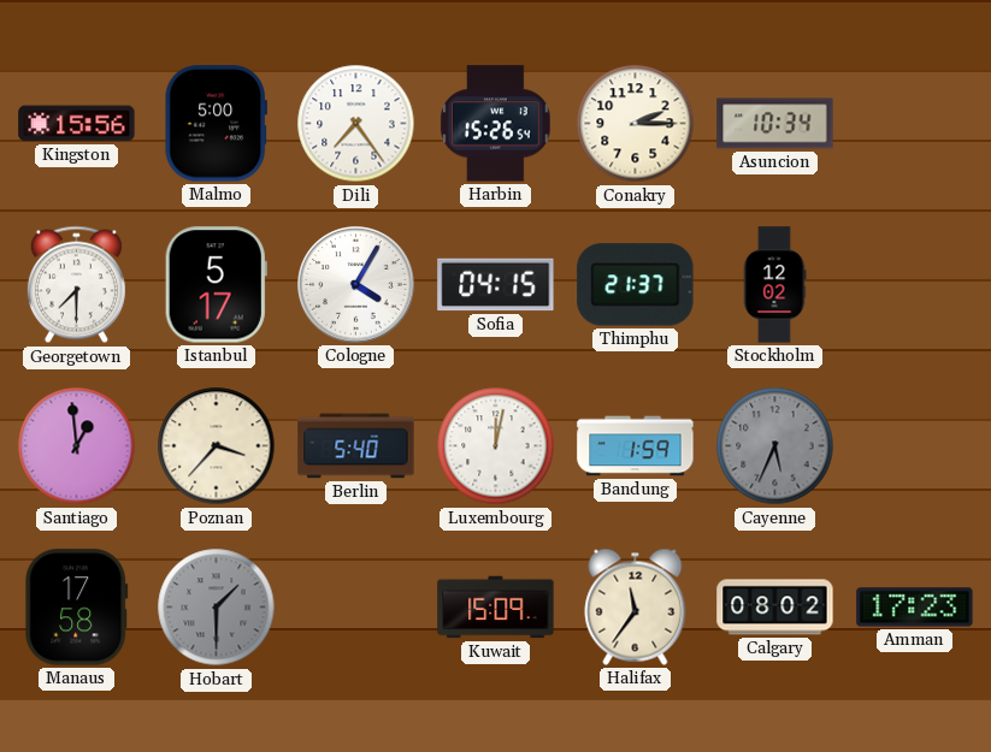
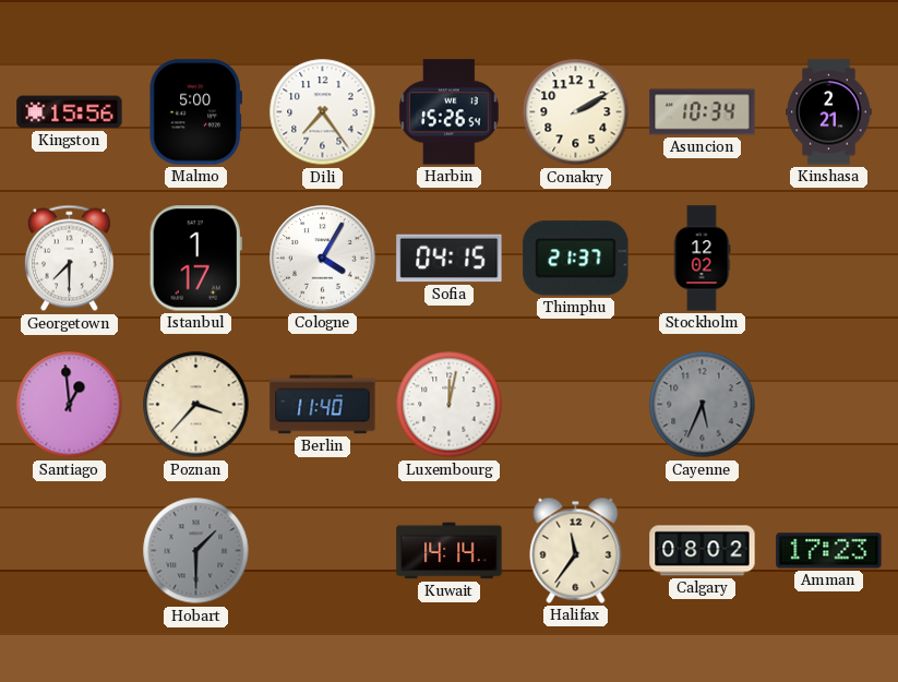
Conakry: 2:15 -> 2:10 (576, 112)
Kinshasa: none -> 2:21 (829, 112)
Istanbul: 5:17 -> 1:17 (195, 259)
Berlin: 5:40 -> 11:40 (323, 405)
Bandung: 1:59 -> none (636, 446)
Manaus: 17:58 -> none (77, 608)
Kuwait: 15:09 -> 14:14 (450, 551)
